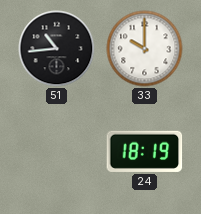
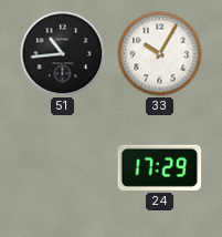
33: 10:00 -> 10:05 (160, 54)
24: 18:19 -> 17:29 (160, 167)
